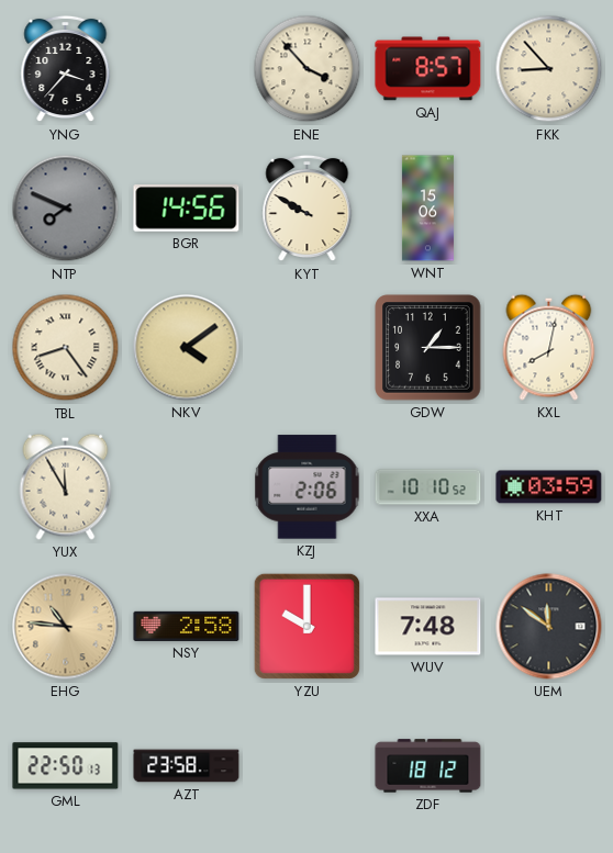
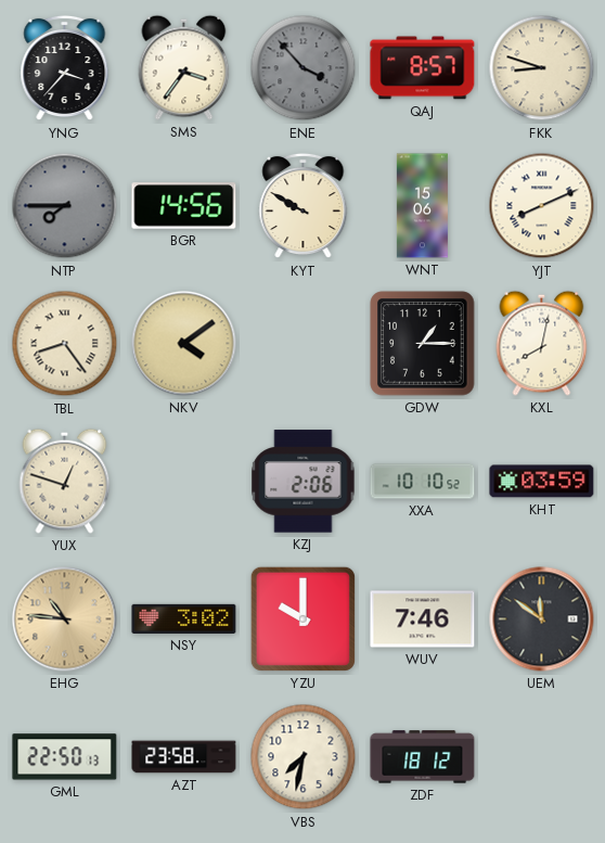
SMS: none -> 3:36 (184, 67)
ENE dial: cream -> grey (304, 68)
FKK: 8:53 -> 8:48 (542, 68)
NTP: 7:49 -> 7:45 (65, 206)
YJT: none -> 8:11 (542, 206)
YUX: 11:55 -> 12:48 (65, 481)
NSY: 2:58 -> 3:02 (184, 618)
WUV: 7:48 -> 7:46 (423, 620)
VBS: none -> 7:32 (304, 757)
